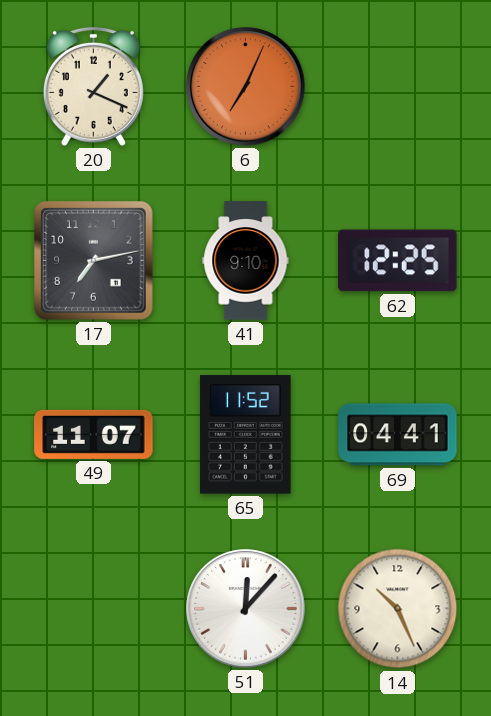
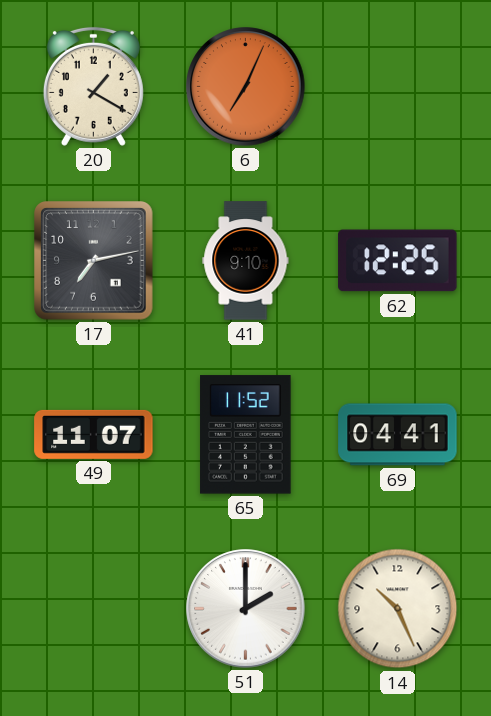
20: 1:19 -> 1:20 (93, 86)
51: 12:07 -> 2:00 (246, 609)
